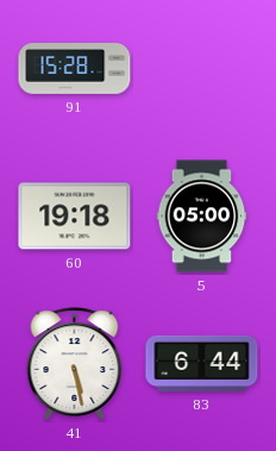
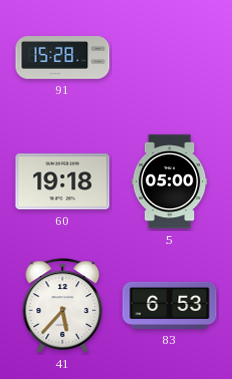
41: 5:28 -> 5:37 (63, 306)
83: 6:44 -> 6:53 (170, 305)
